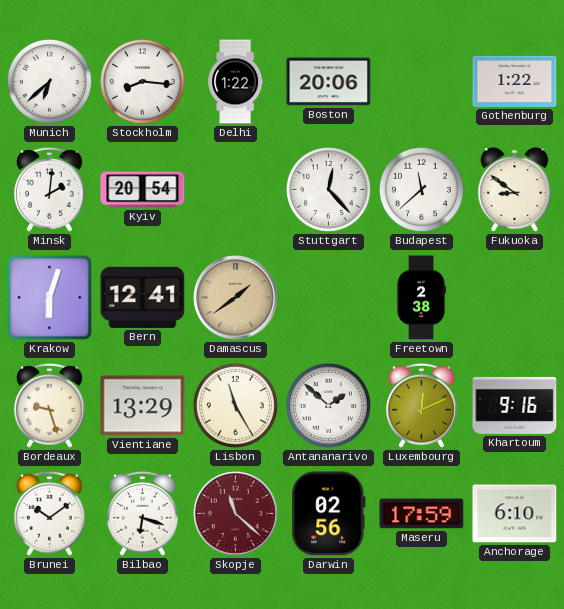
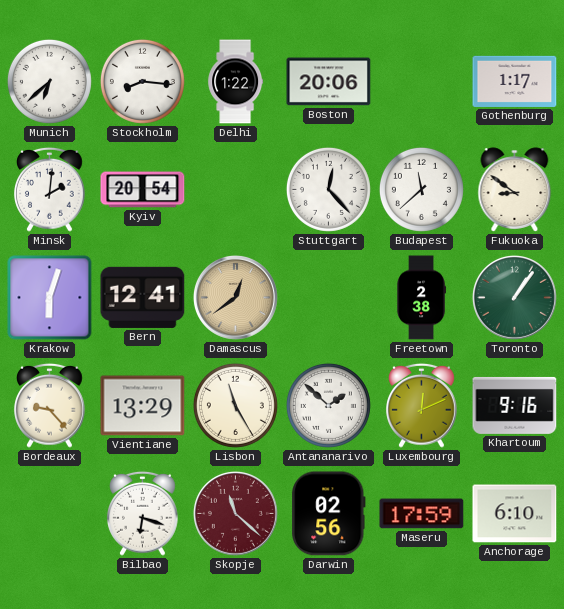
Gothenburg: 1:22 -> 1:17 (515, 81)
Damascus: 1:39 -> 12:39 (235, 297)
Toronto: none -> 1:06 (514, 297)
Bordeaux: 9:27 -> 9:23 (50, 405)
Brunei: 10:09 -> none (50, 513)
